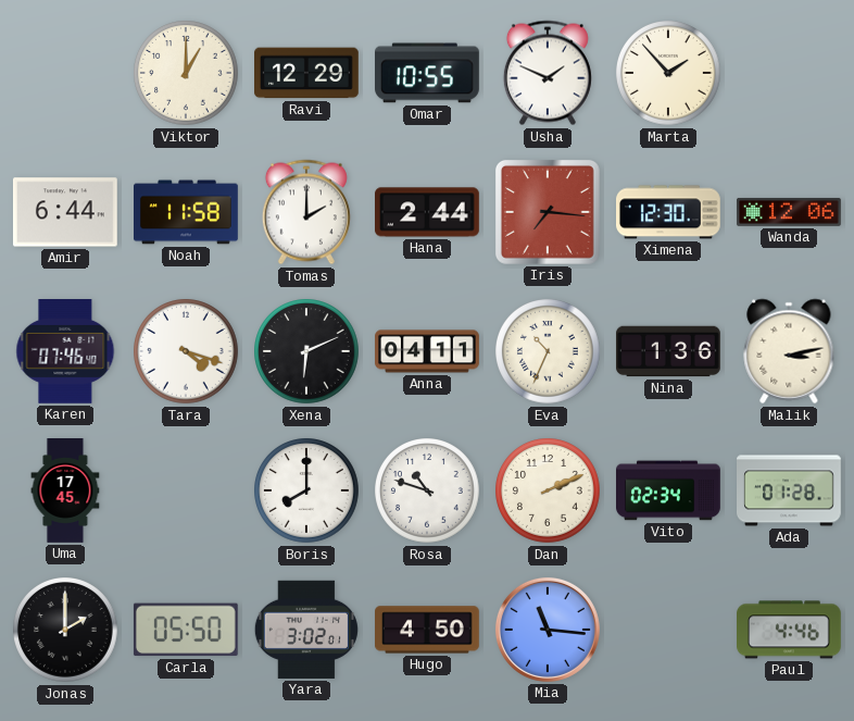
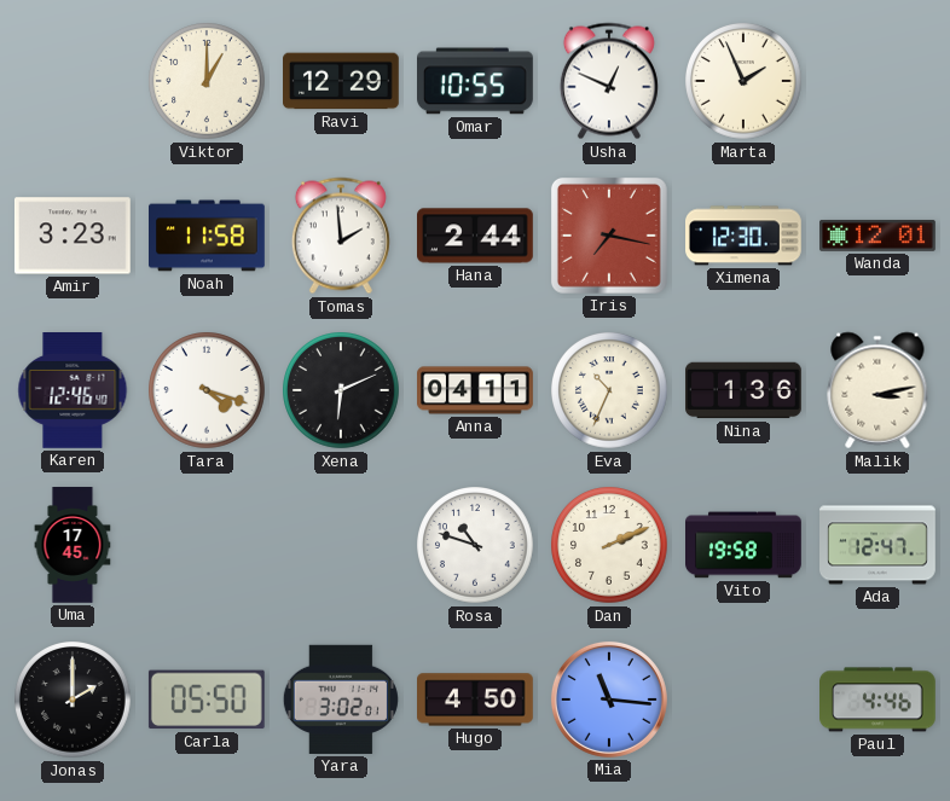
Usha: 1:49 -> 12:49 (609, 81)
Marta: 1:53 -> 1:56 (745, 82)
Amir: 6:44 -> 3:23 (73, 236)
Tomas: 2:00 -> 1:59 (341, 236)
Iris: 7:16 -> 7:17 (609, 236)
Wanda: 12:06 -> 12:01 (879, 236)
Karen: 07:46 -> 12:46 (73, 391)
Boris: 8:00 -> none (307, 492)
Vito: 02:34 -> 19:58 (745, 545)
Ada: 01:28 -> 12:47 (877, 545)
